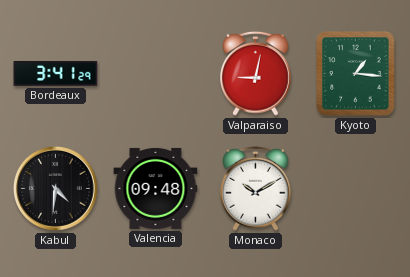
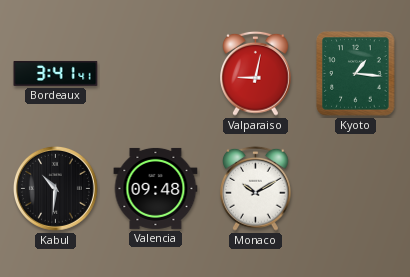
Bordeaux: 3:41:29 -> 3:41:41 (56, 74)
Kabul: 4:31 -> 10:31 (55, 188)
